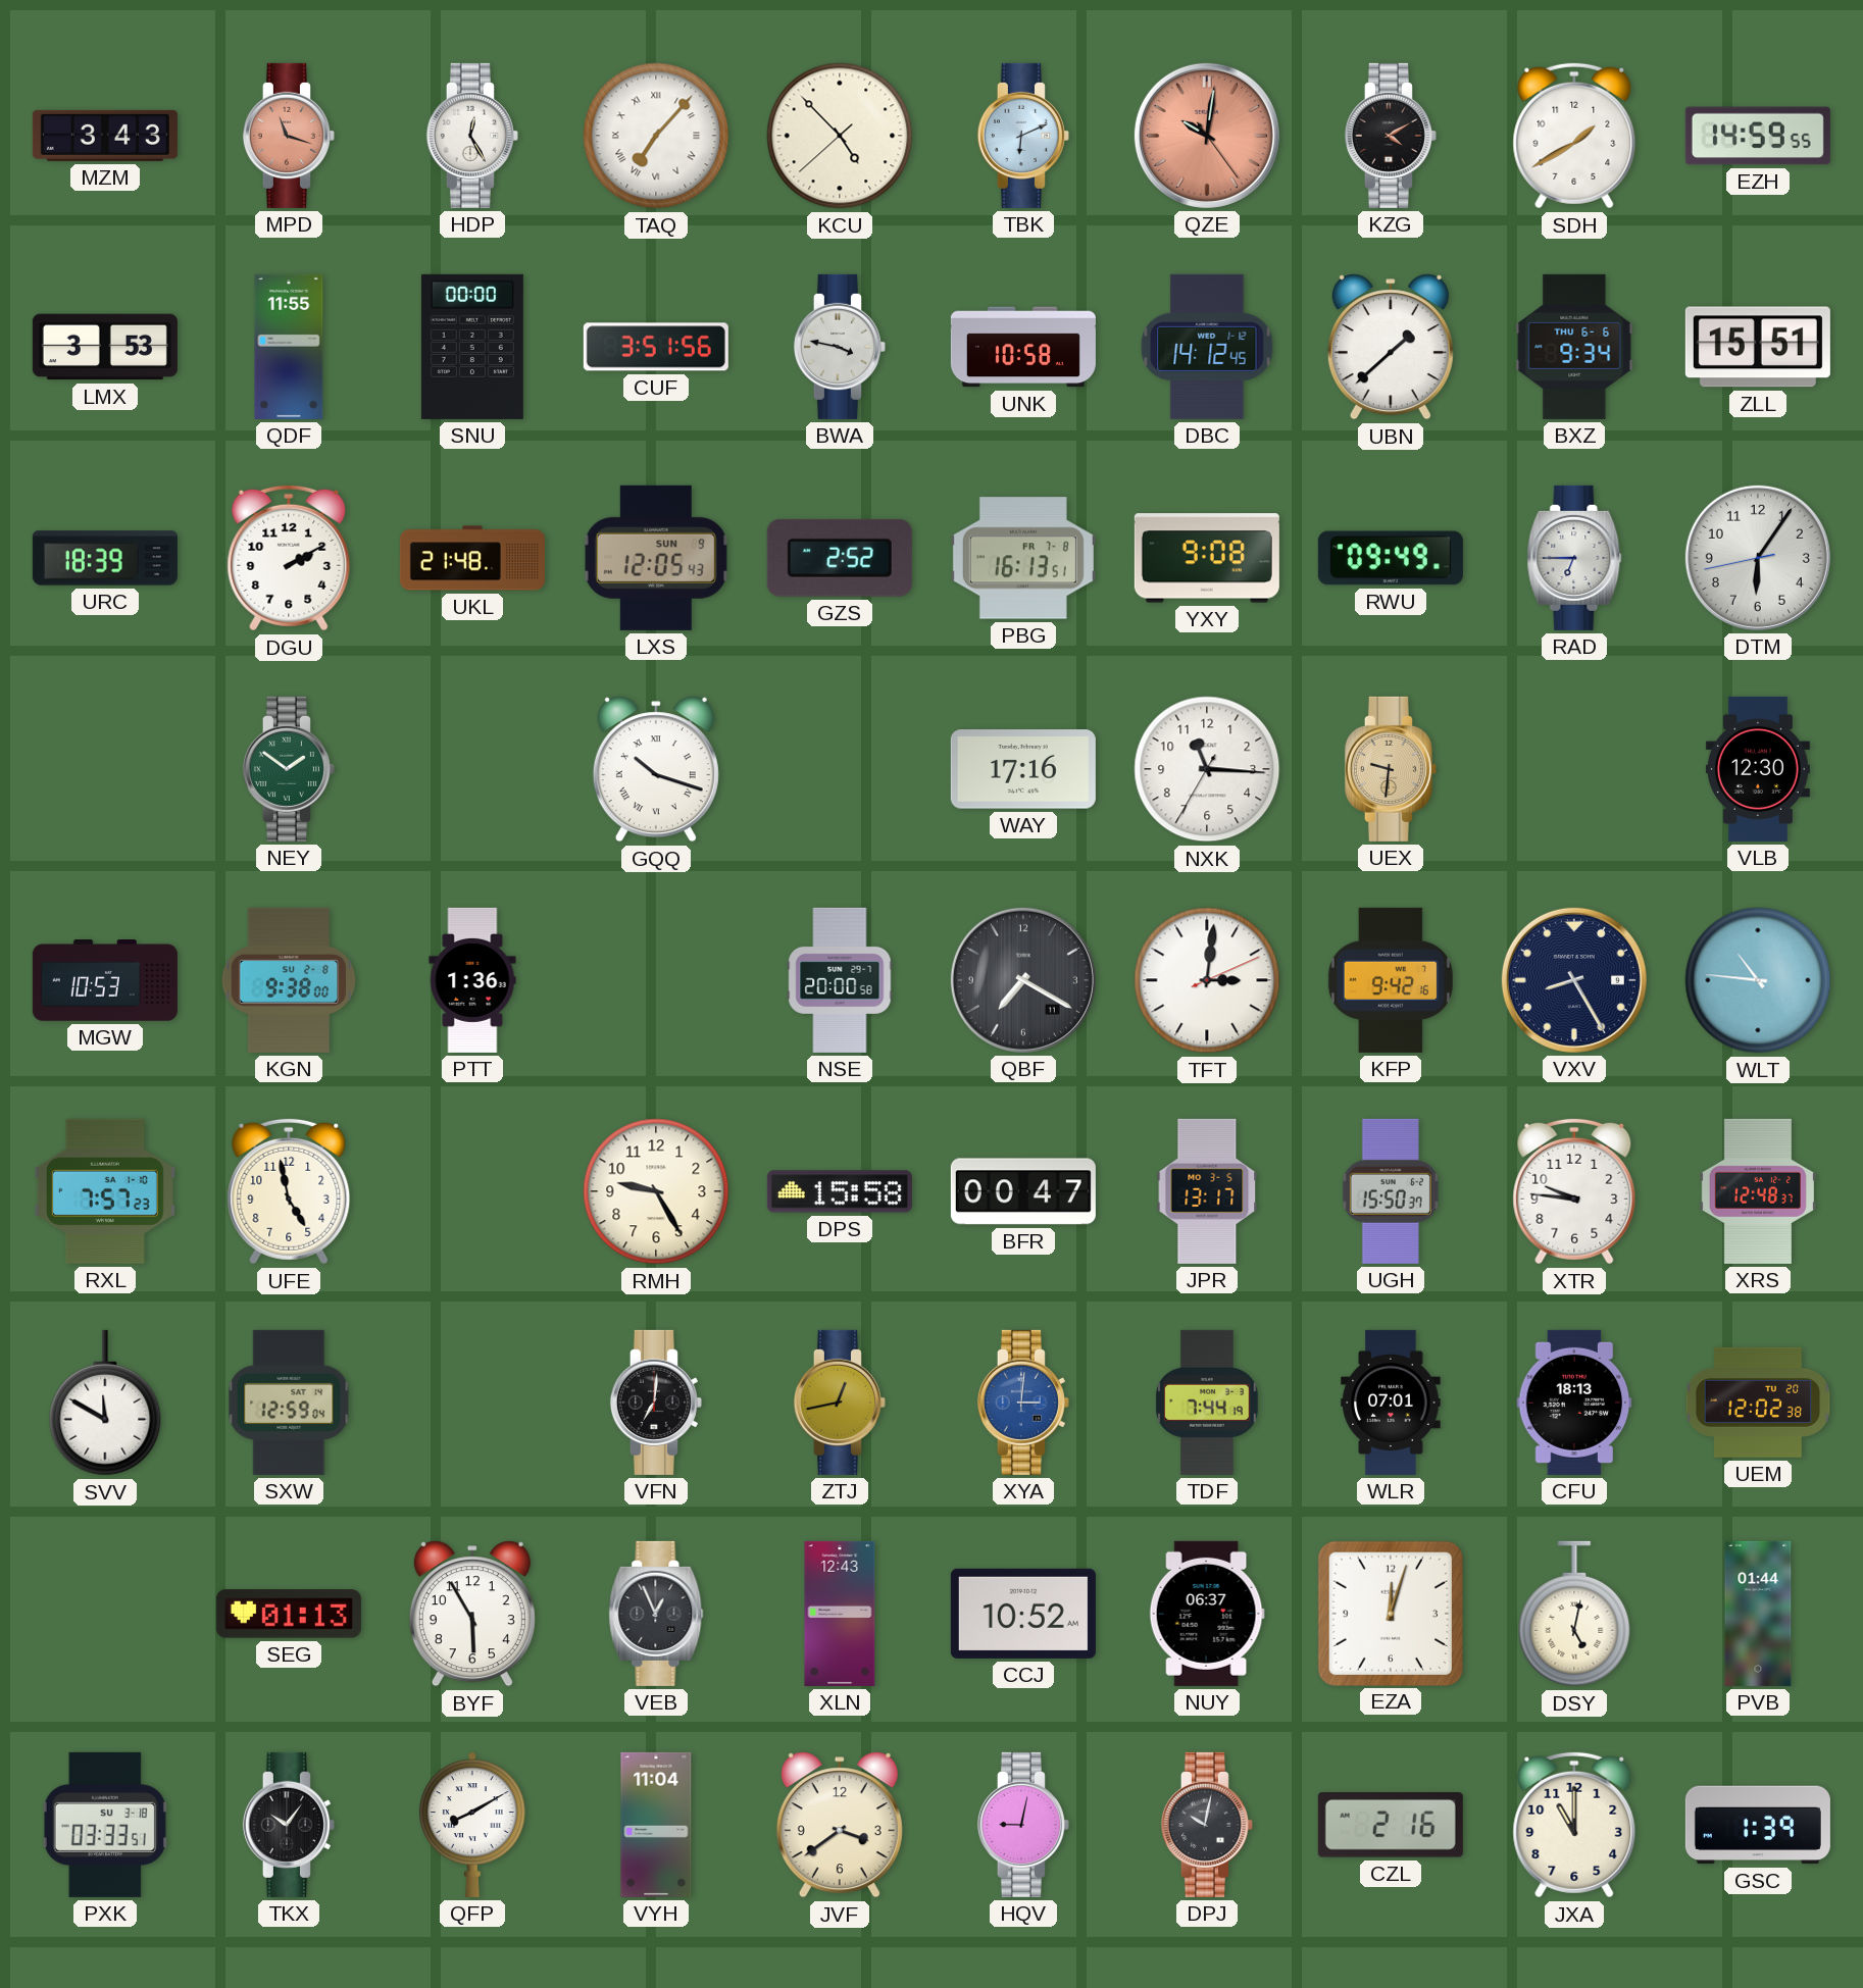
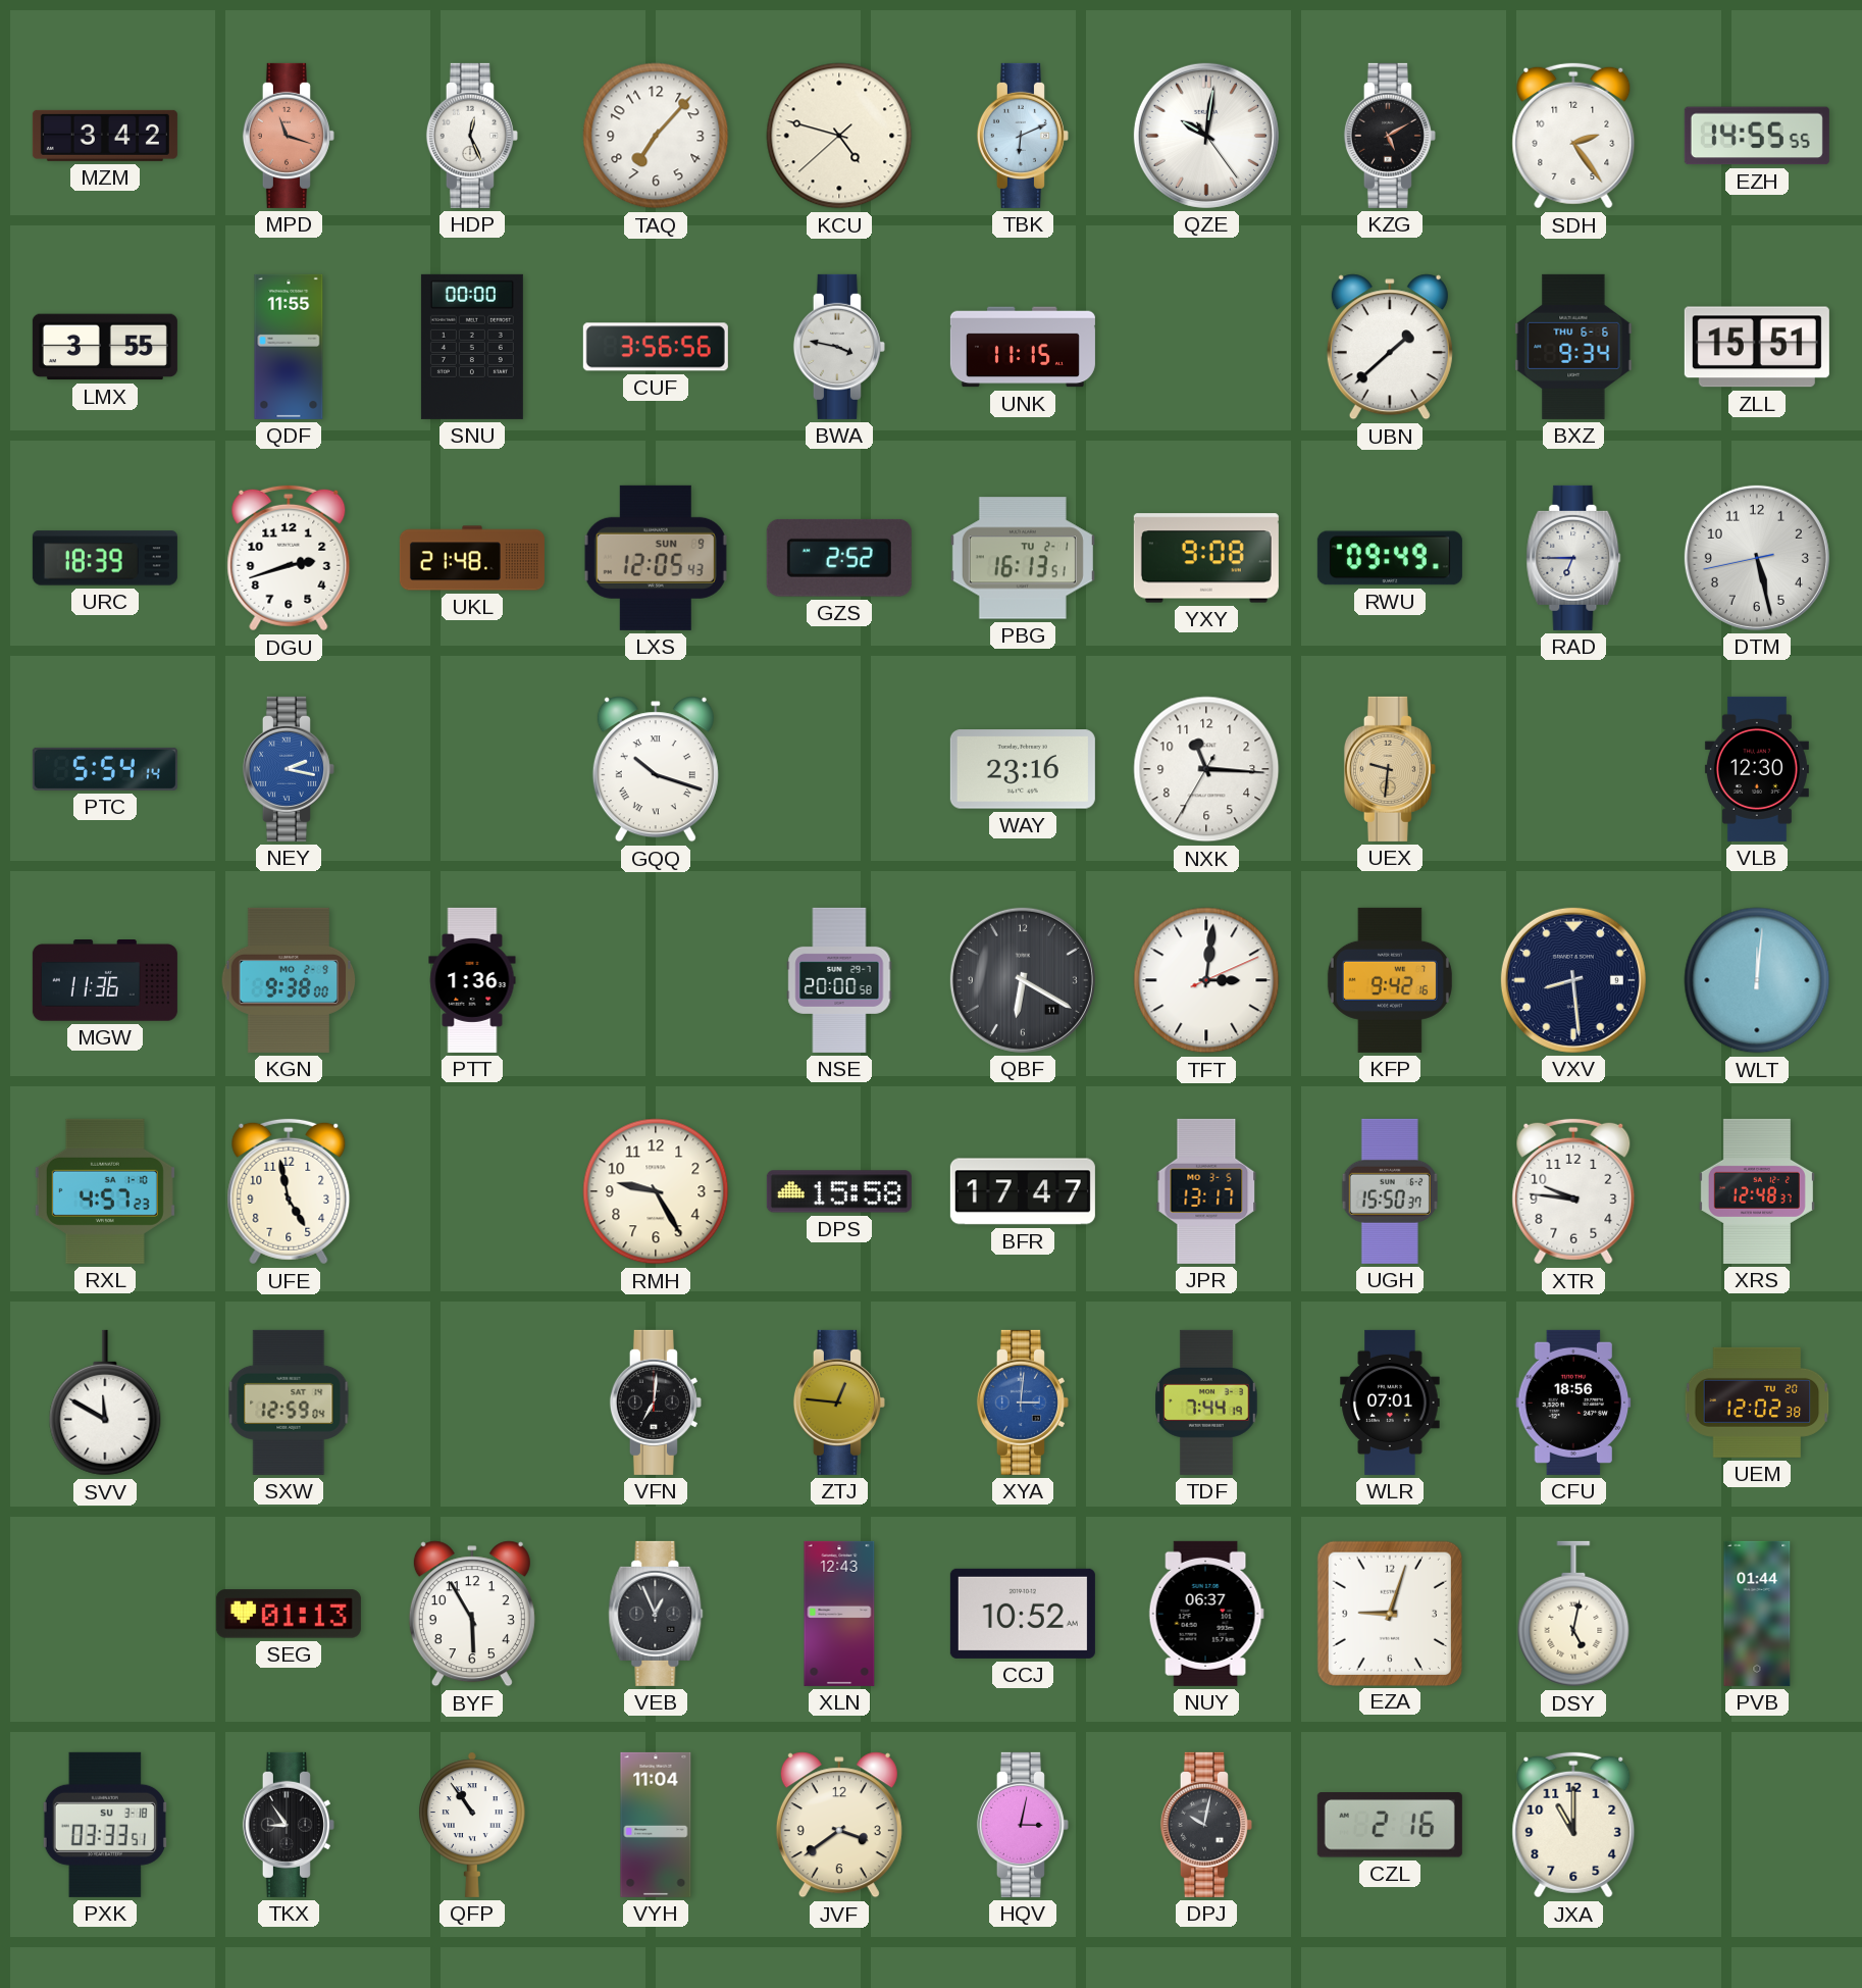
MZM: 3:43 -> 3:42 (105, 136)
HDP: 12:25 -> 12:26 (472, 136)
TAQ numerals: Roman -> Arabic (656, 136)
KCU: 4:52 -> 4:47 (839, 136)
QZE dial: salmon -> white (1206, 136)
KZG: 4:10 -> 5:10 (1390, 136)
SDH: 1:40 -> 2:24 (1573, 136)
EZH: 14:59 -> 14:55 (1757, 136)
LMX: 3:53 -> 3:55 (105, 347)
CUF: 3:51 -> 3:56 (656, 347)
UNK: 10:58 -> 11:15 (1023, 347)
DBC: 14:12 -> none (1207, 347)
DGU: 2:10 -> 2:42 (289, 558)
PBG date: FR 7-8 -> TU 2-1 (1023, 558)
DTM: 6:05 -> 5:27 (1757, 558)
PTC: none -> 5:54 (105, 769)
NEY: 1:51 -> 2:17 (289, 769)
NEY dial: green -> blue (289, 769)
WAY: 17:16 -> 23:16 (1023, 769)
MGW: 10:53 -> 11:36 (105, 981)
KGN date: SU 2-8 -> MO 2-9 (289, 980)
QBF: 7:20 -> 6:20 (1023, 980)
VXV: 8:25 -> 8:29 (1573, 980)
WLT: 10:46 -> 12:01 (1757, 980)
RXL: 7:57 -> 4:57 (105, 1191)
BFR: 00:47 -> 17:47 (1023, 1191)
ZTJ: 12:43 -> 12:46 (839, 1403)
CFU: 18:13 -> 18:56 (1573, 1403)
EZA: 12:03 -> 9:03 (1389, 1613)
TKX: 10:06 -> 8:54 (289, 1825)
QFP: 8:10 -> 10:54 (472, 1825)
HQV: 9:02 -> 3:02 (1023, 1825)
GSC: 1:39 -> none (1758, 1825)
